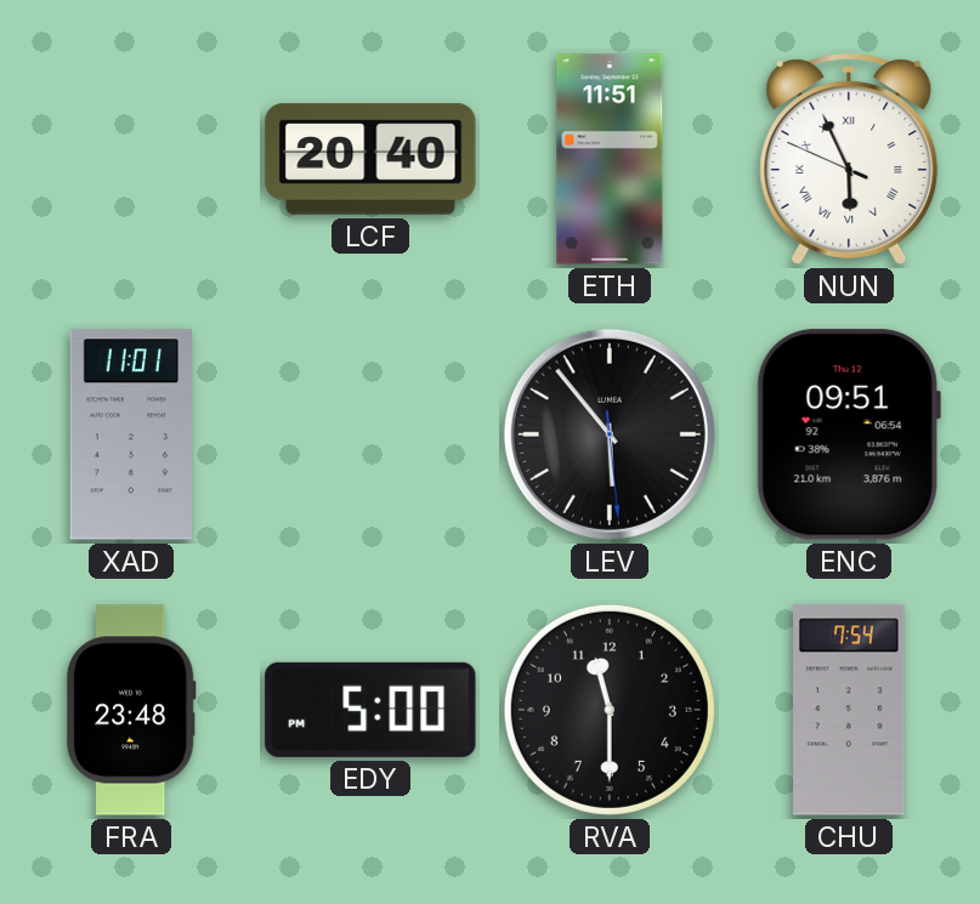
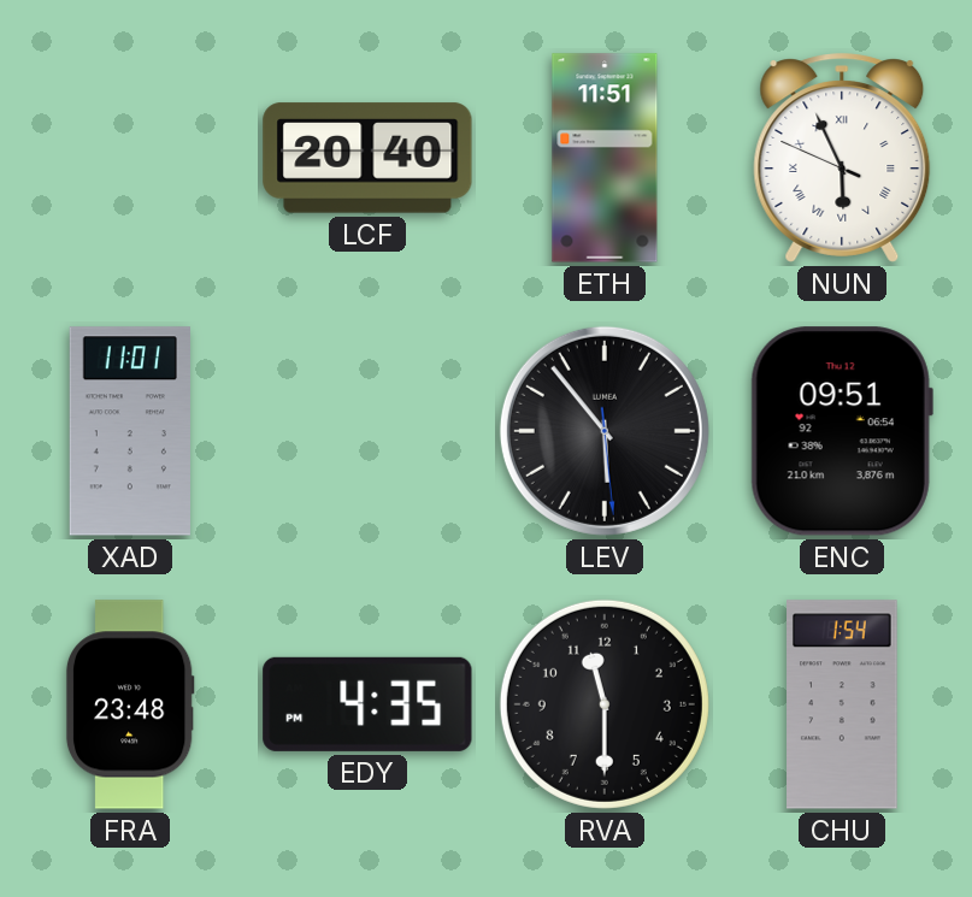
EDY: 5:00 -> 4:35 (367, 704)
CHU: 7:54 -> 1:54 (842, 704)
